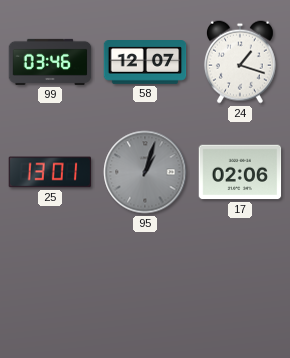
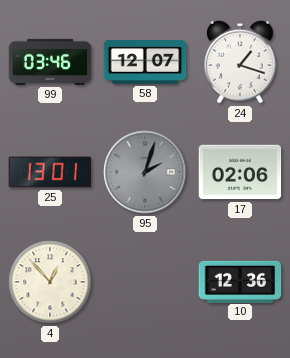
95: 1:03 -> 2:03 (145, 172)
4: none -> 12:53 (50, 282)
10: none -> 12:36 (240, 281)
